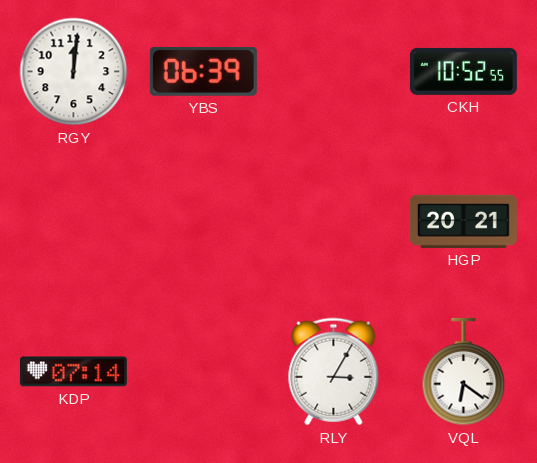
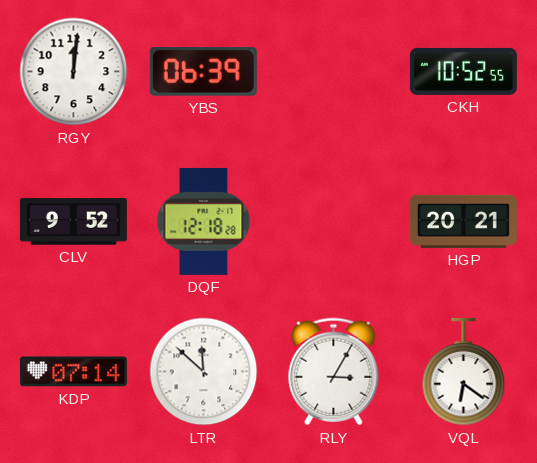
CLV: none -> 9:52 (73, 222)
DQF: none -> 12:18 (204, 221)
LTR: none -> 11:52 (204, 372)
